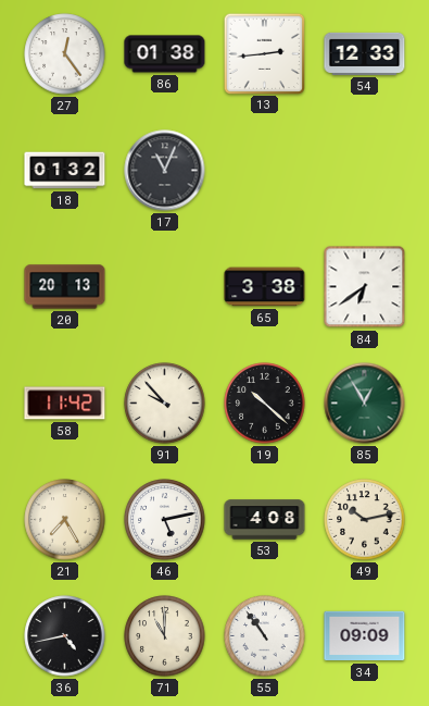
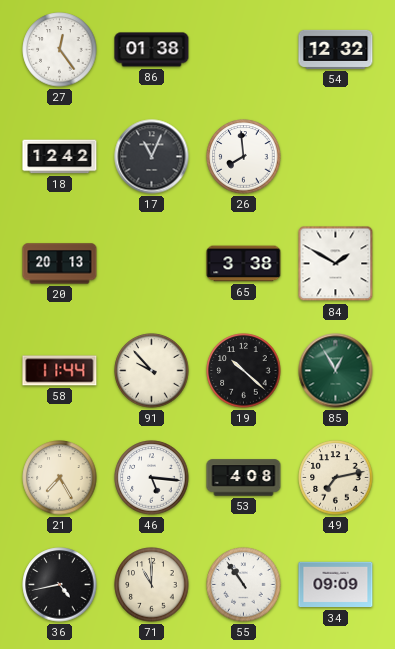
13: 2:44 -> none (264, 53)
54: 12:33 -> 12:32 (336, 49)
18: 01:32 -> 12:42 (60, 157)
26: none -> 7:59 (244, 157)
84: 6:39 -> 1:50 (336, 264)
58: 11:42 -> 11:44 (60, 371)
46: 5:13 -> 5:16 (152, 478)
49: 10:13 -> 7:13 (336, 478)
